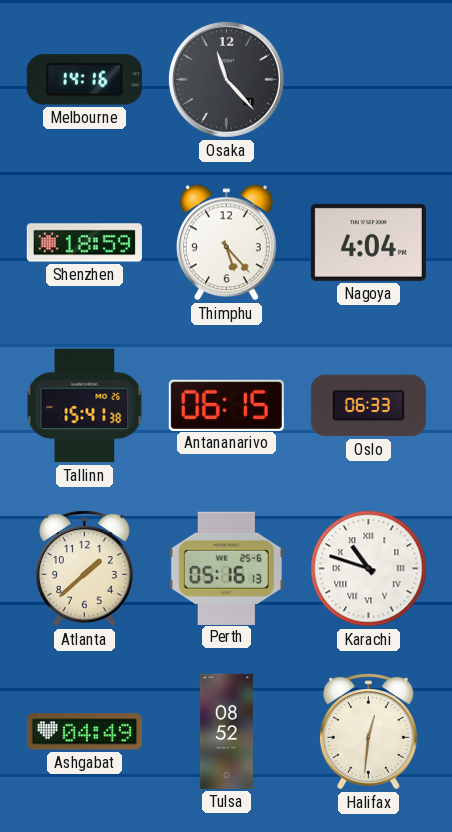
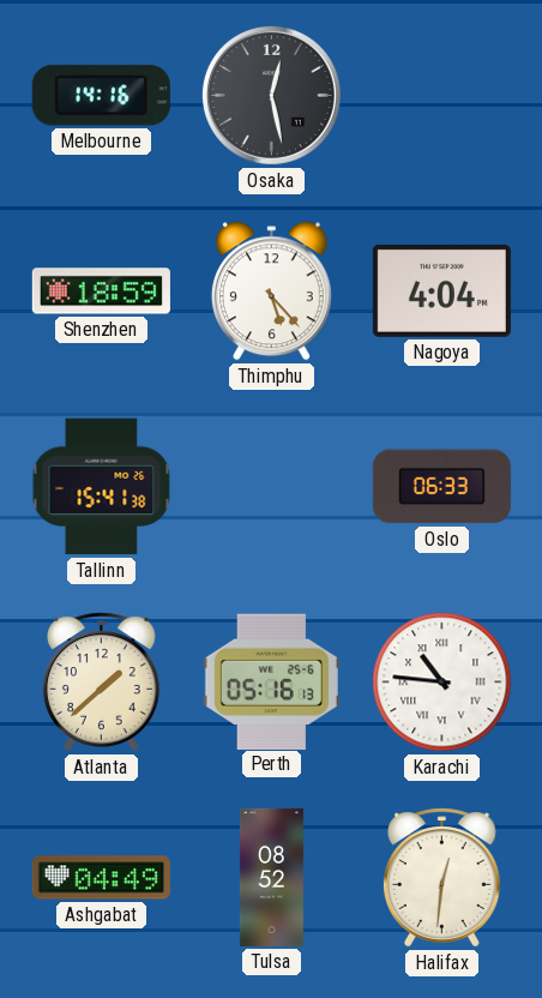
Osaka: 11:23 -> 12:28 (271, 95)
Antananarivo: 06:15 -> none (226, 405)
Karachi: 10:48 -> 10:46 (442, 683)
